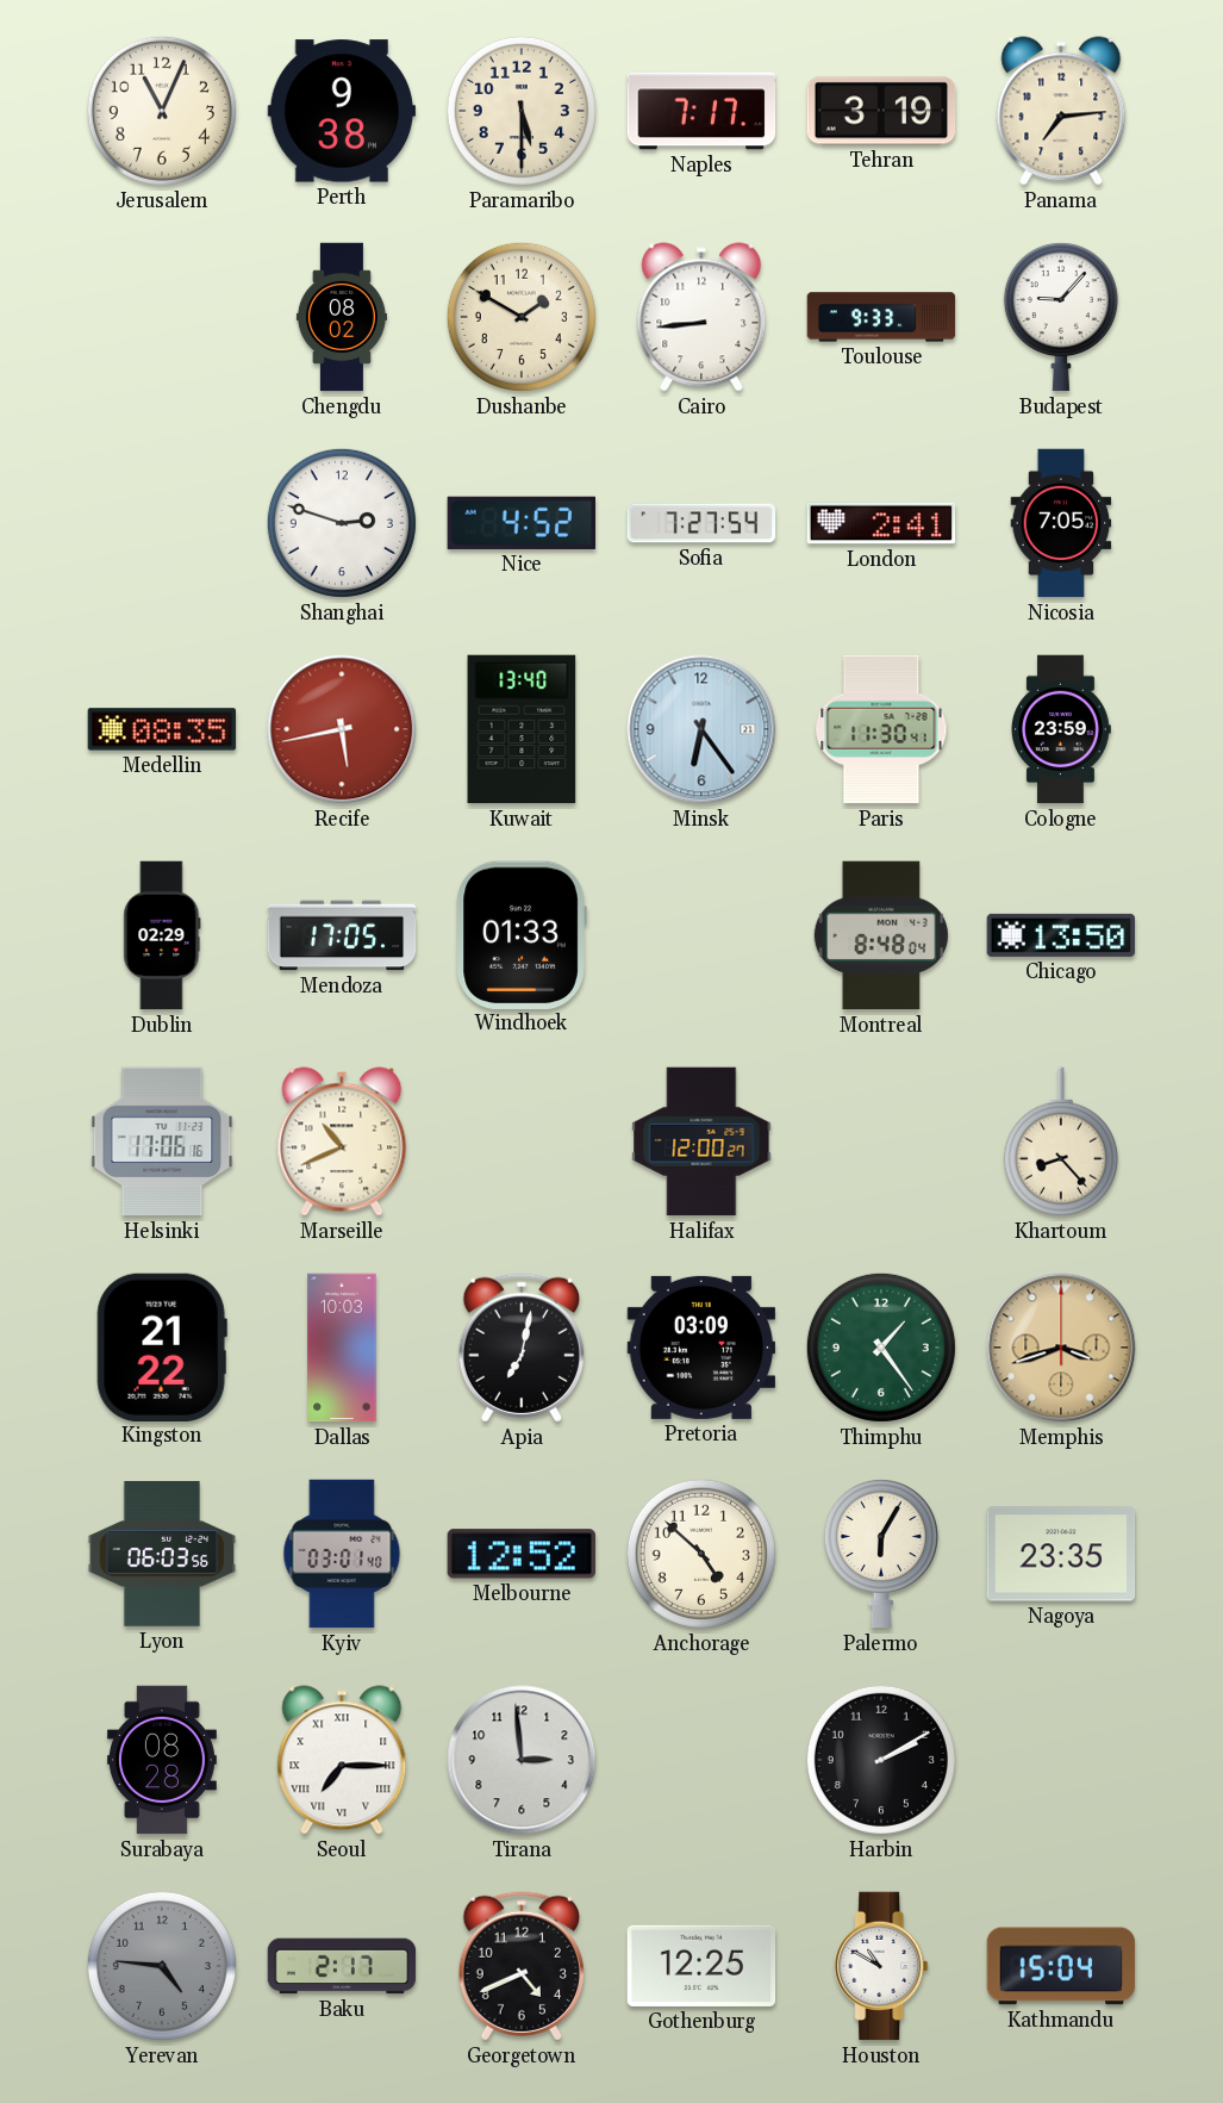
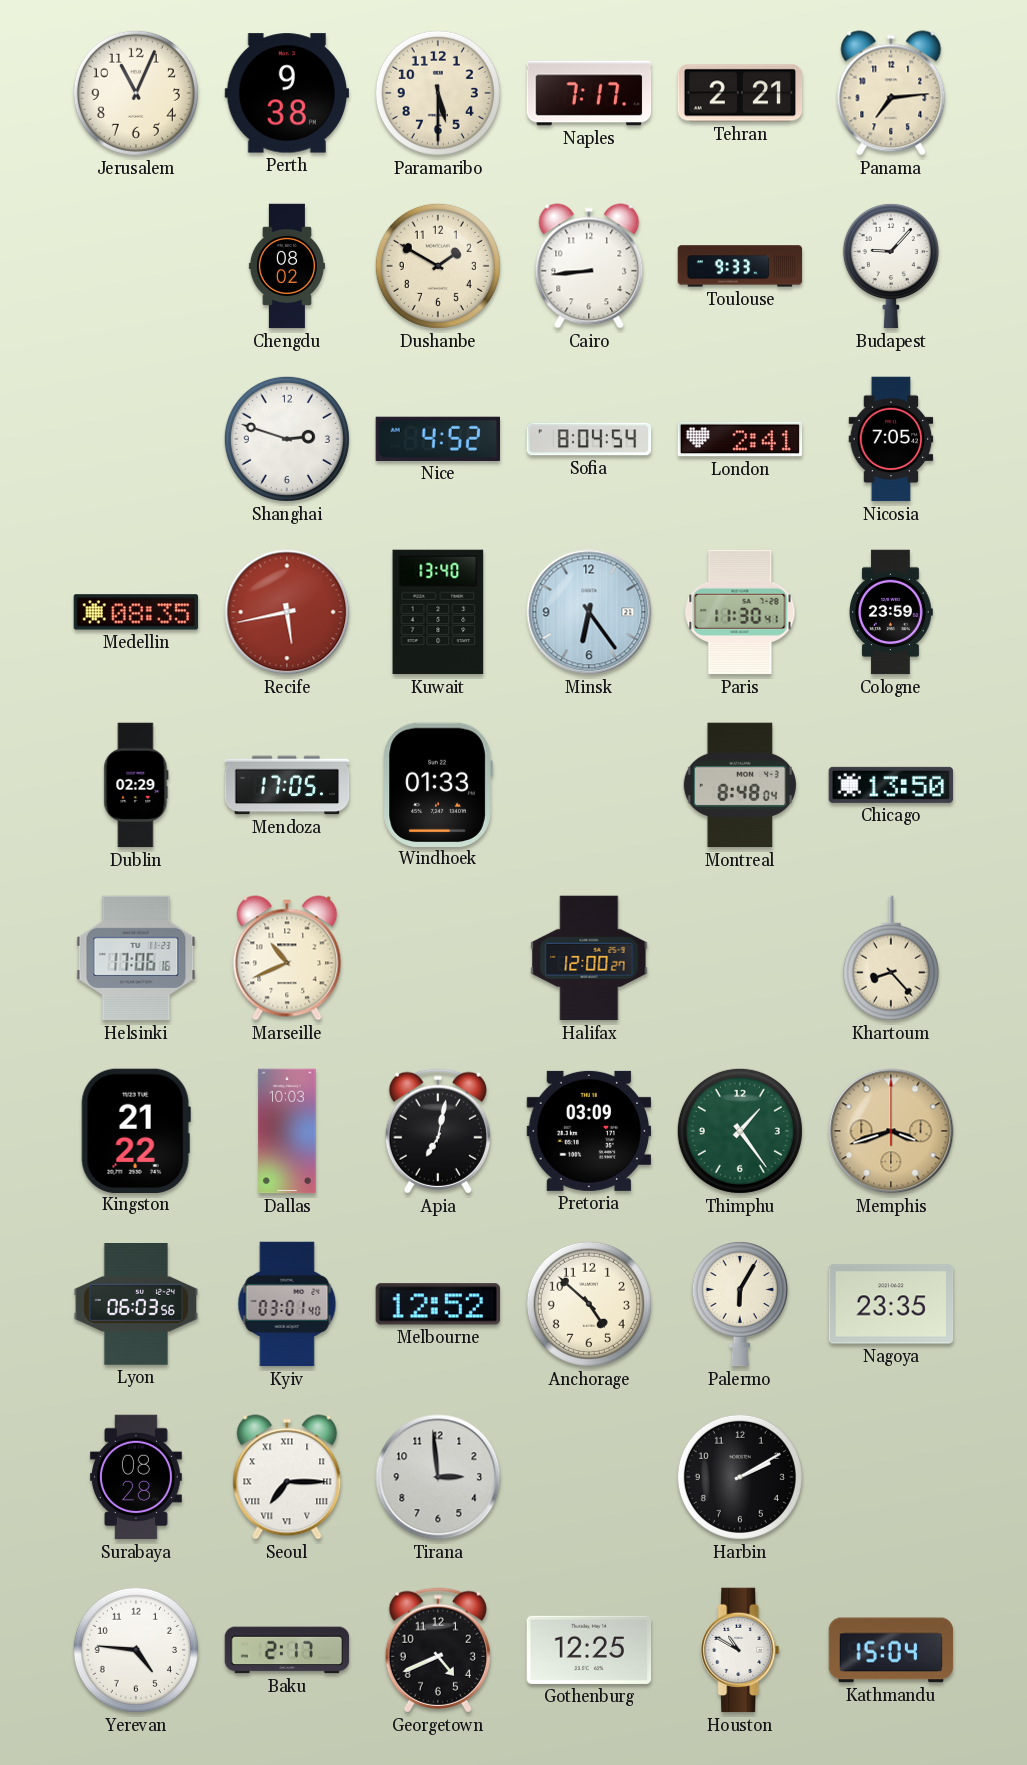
Tehran: 3:19 -> 2:21 (740, 93)
Sofia: 7:27 -> 8:04 (589, 439)
Yerevan dial: grey -> white (136, 1650)
